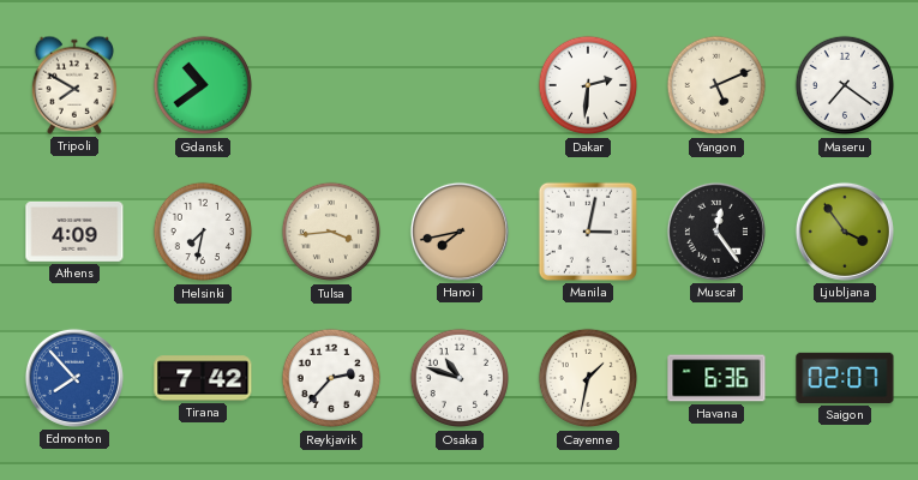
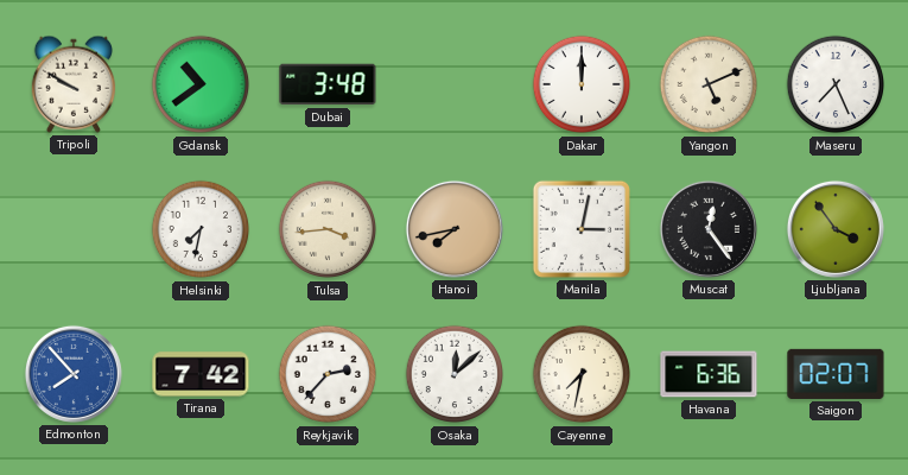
Tripoli: 7:50 -> 9:50 (72, 84)
Dubai: none -> 3:48 (328, 84)
Dakar: 2:31 -> 12:00 (582, 84)
Maseru: 7:21 -> 7:26 (836, 84)
Athens: 4:09 -> none (74, 232)
Osaka: 10:48 -> 12:08 (455, 374)
Cayenne: 1:32 -> 7:32 (582, 374)
